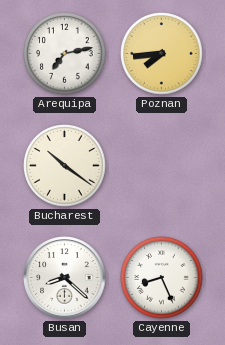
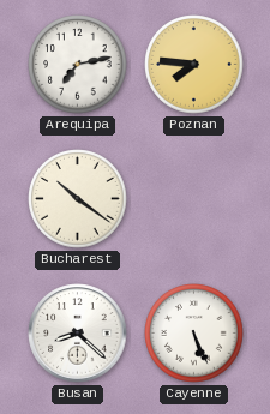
Poznan: 7:44 -> 7:46 (194, 65)
Cayenne: 8:26 -> 5:26 (194, 334)
